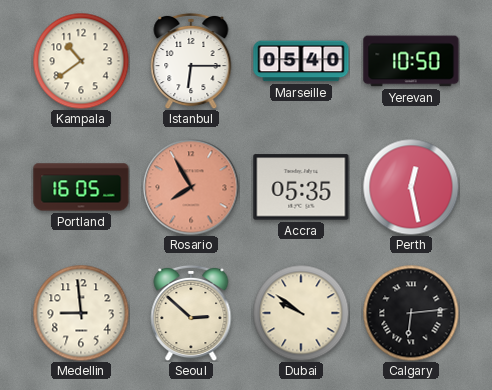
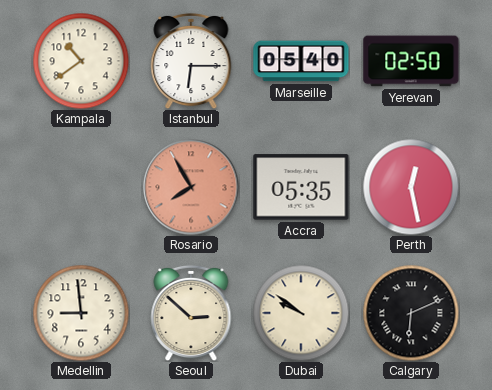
Yerevan: 10:50 -> 02:50 (411, 61)
Portland: 16:05 -> none (81, 187)
Calgary: 6:14 -> 6:11 (411, 313)
